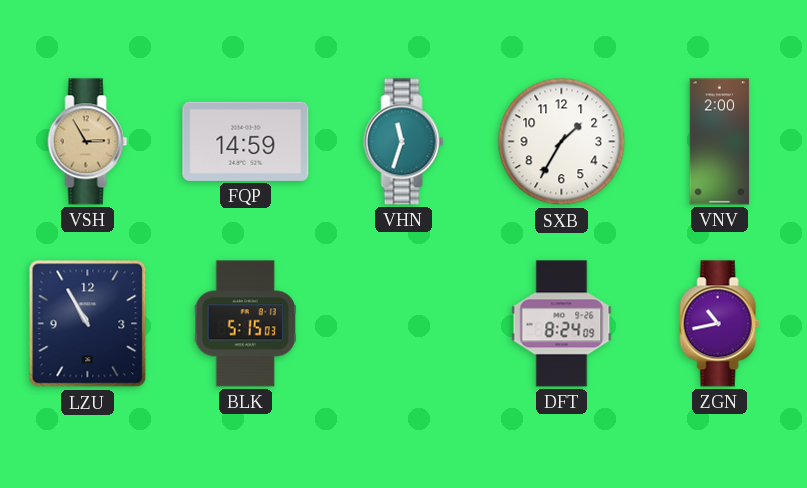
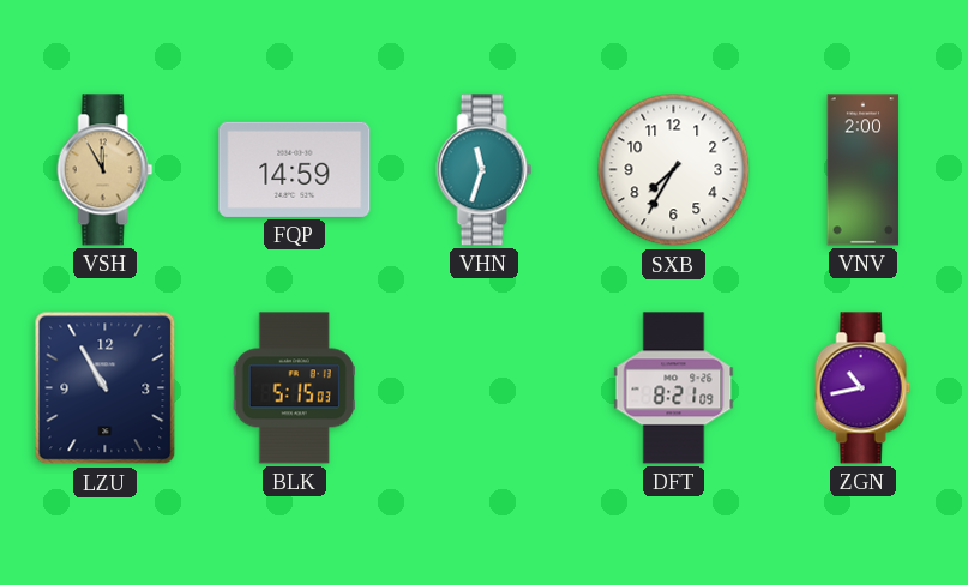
VSH: 2:55 -> 11:55 (106, 170)
SXB: 1:35 -> 7:35 (674, 170)
DFT: 8:24 -> 8:21 (674, 388)
